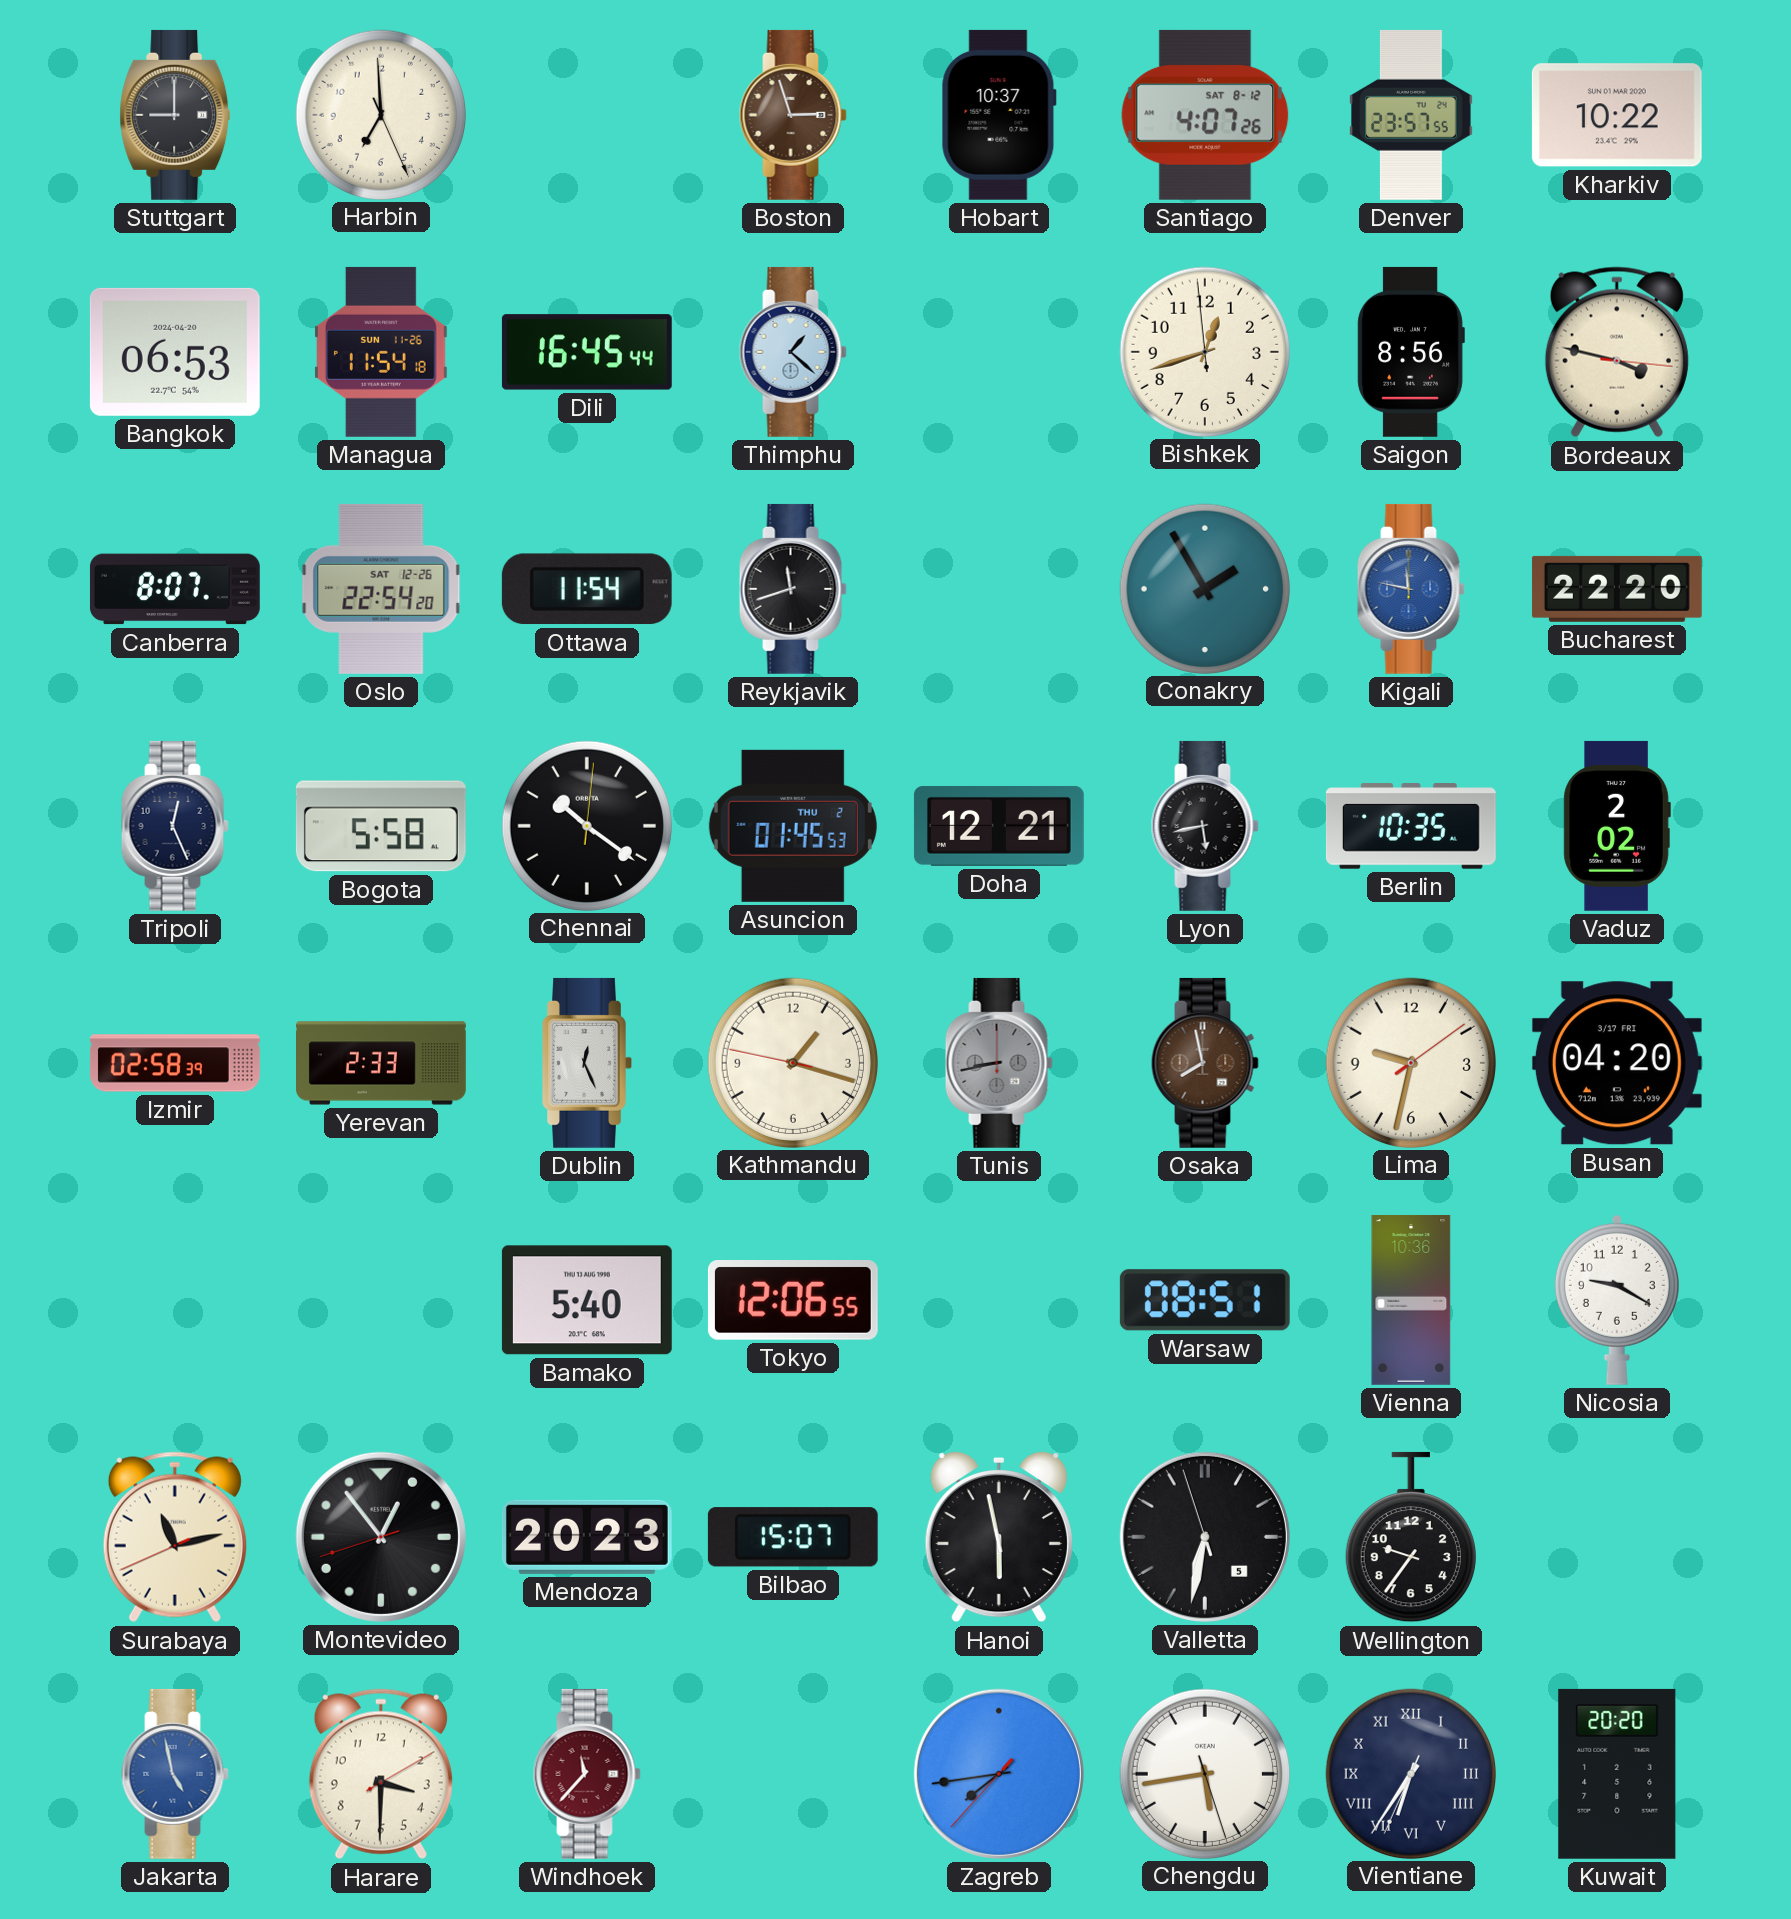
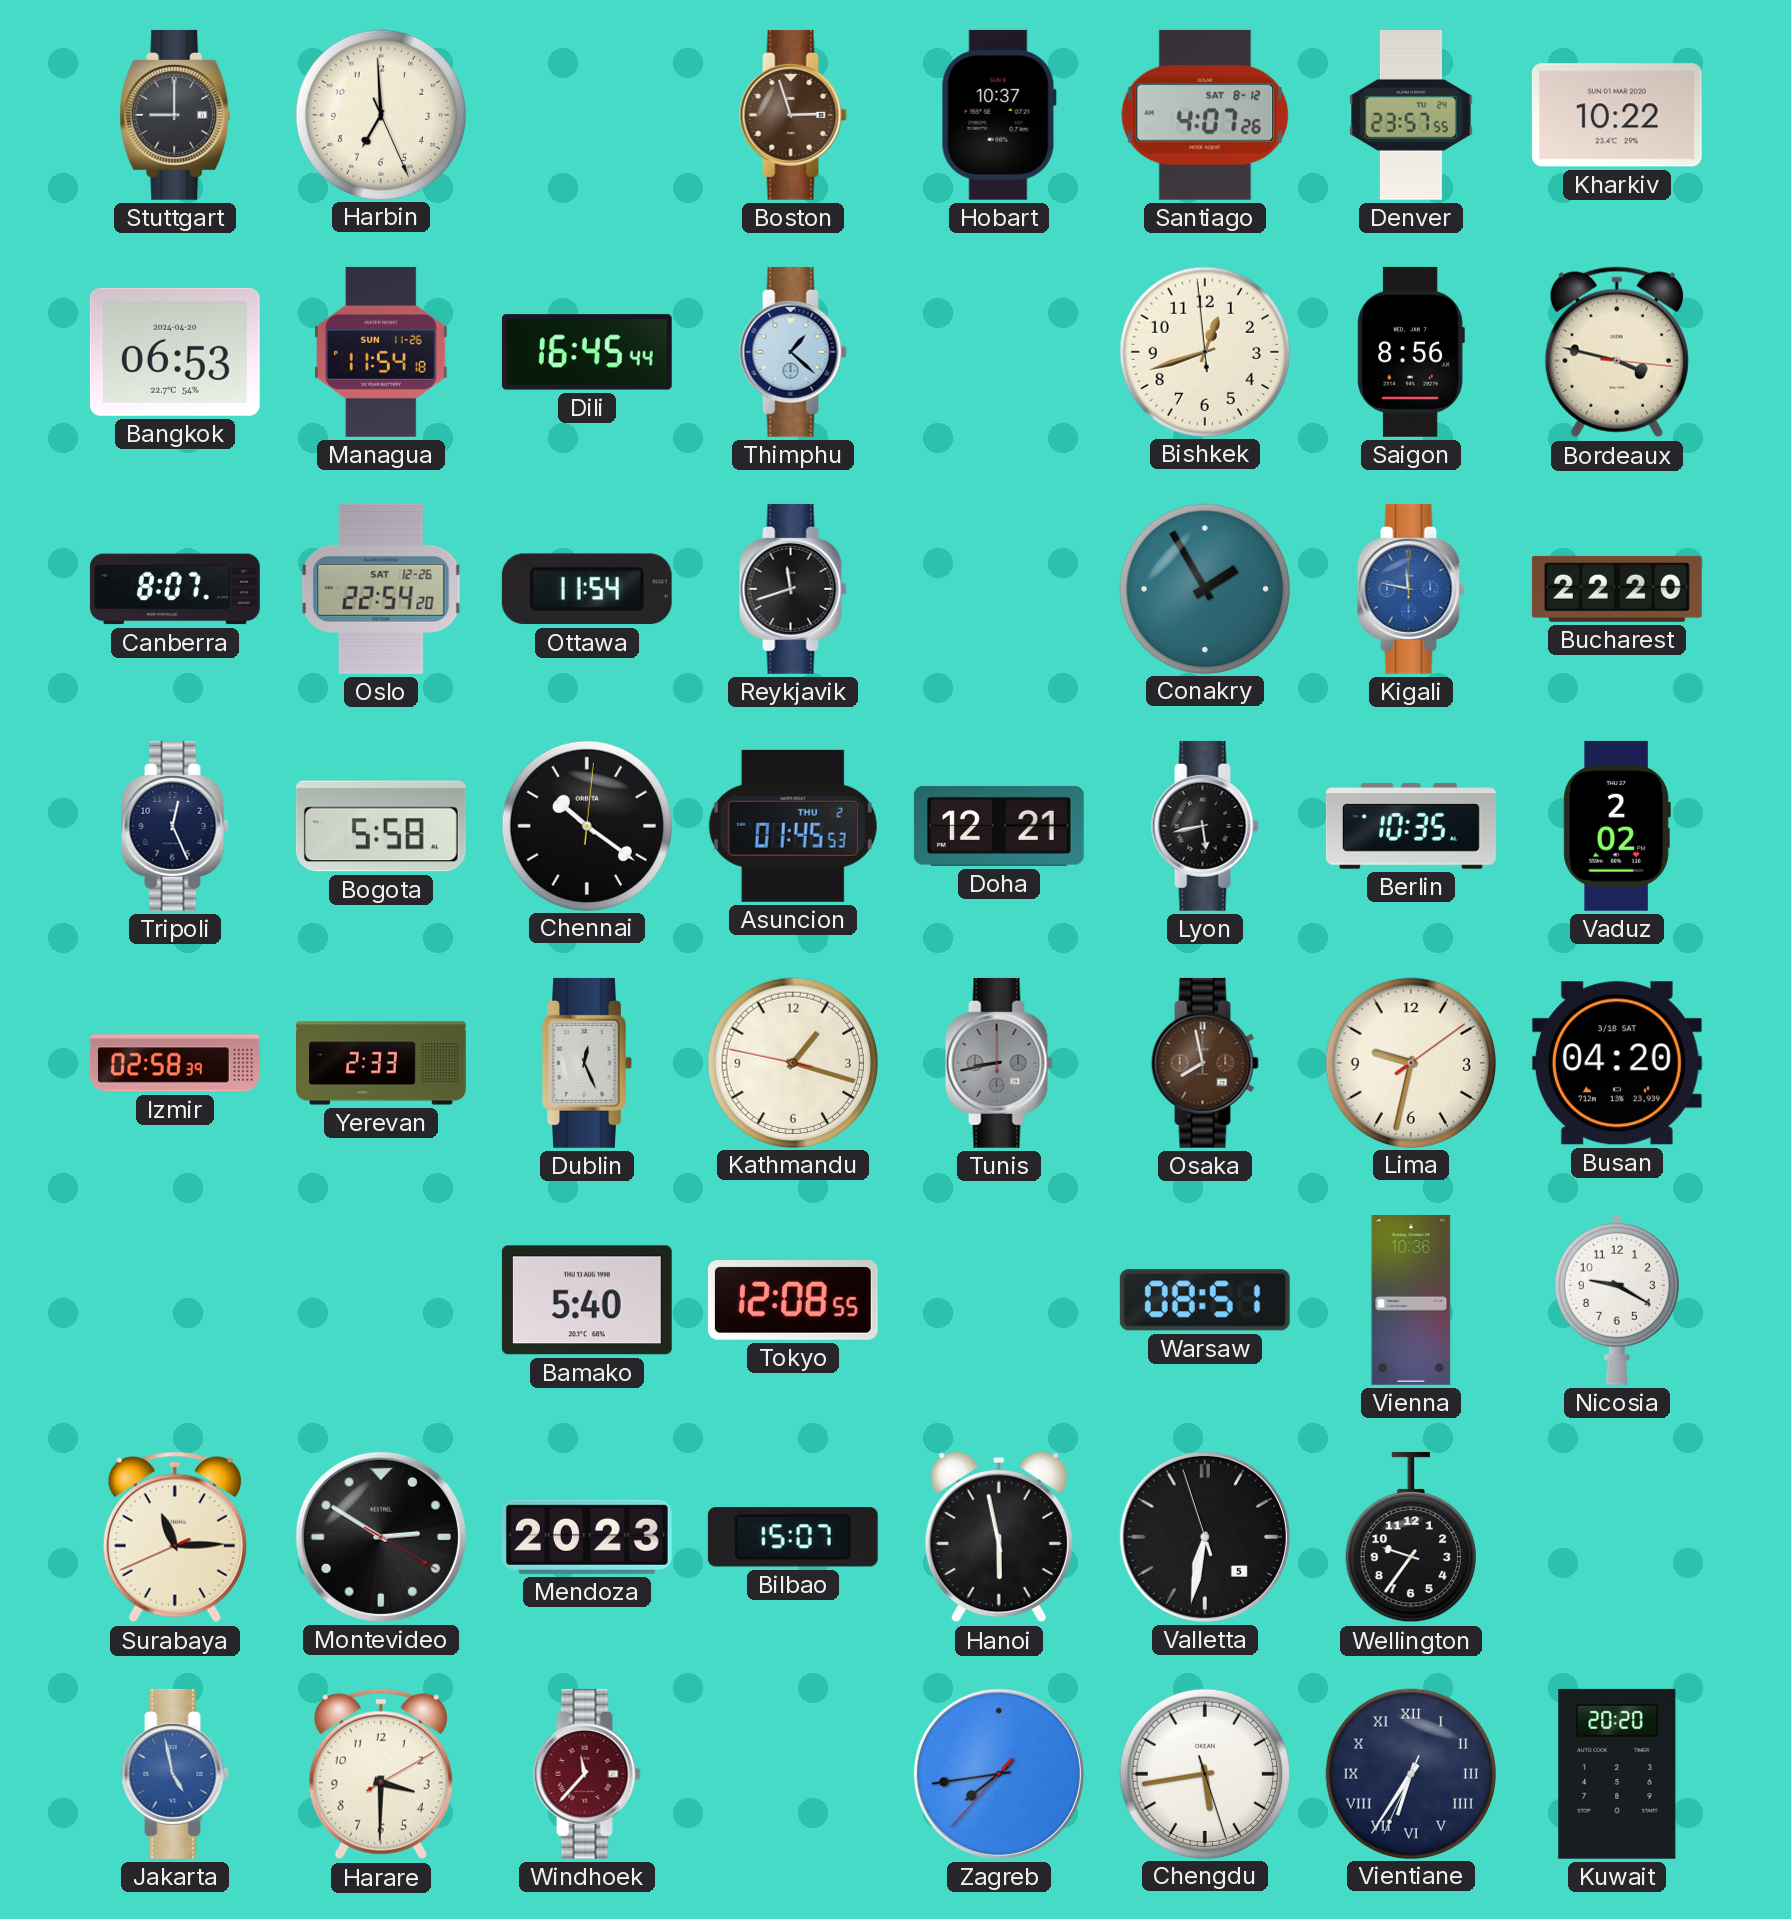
Busan date: 3/17 FRI -> 3/18 SAT (1617, 1063)
Tokyo: 12:06 -> 12:08 (793, 1301)
Surabaya: 11:12 -> 11:14 (175, 1537)
Montevideo: 12:53 -> 2:50 (381, 1537)
